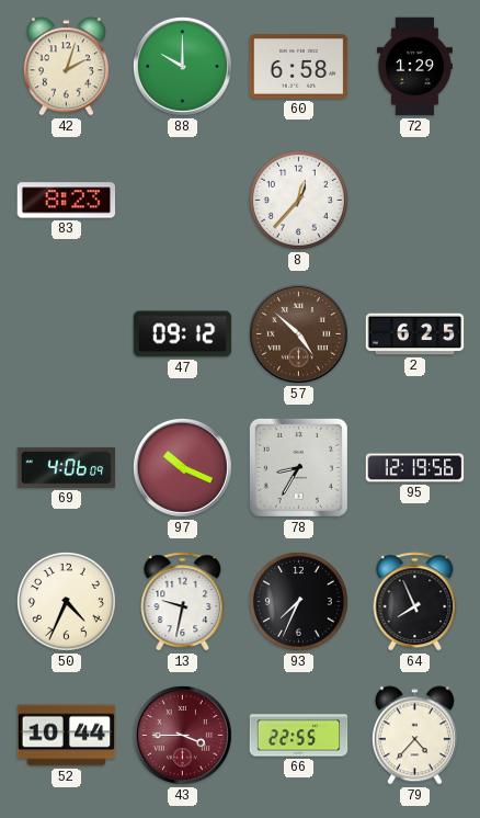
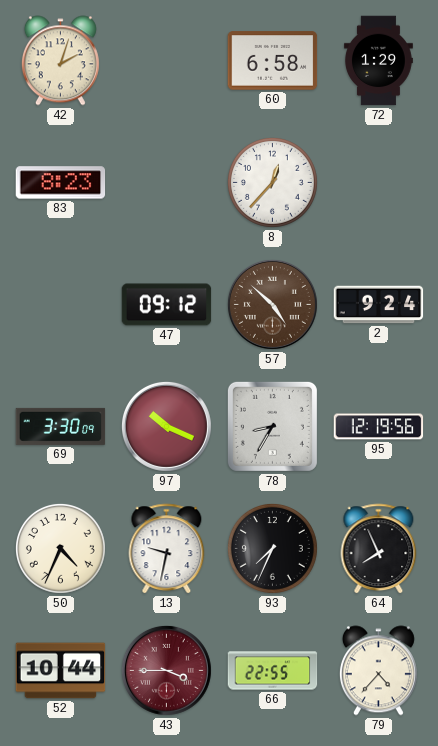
88: 10:00 -> none (182, 66)
2: 6:25 -> 9:24 (379, 305)
69: 4:06 -> 3:30 (61, 426)
